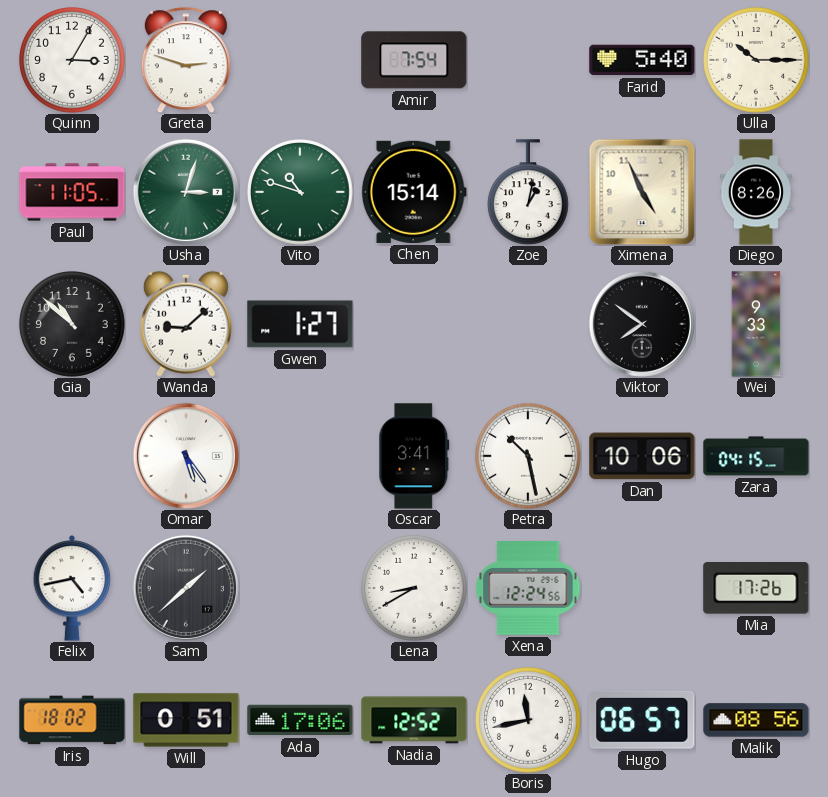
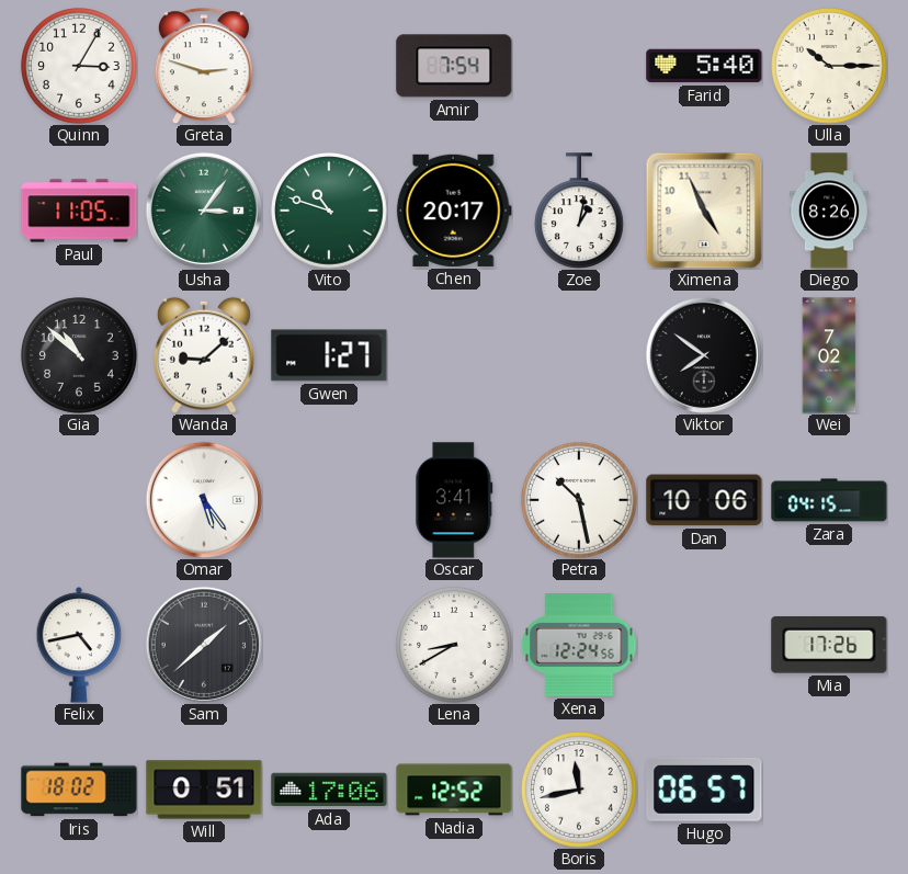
Usha: 3:03 -> 3:06 (204, 211)
Chen: 15:14 -> 20:17 (454, 211)
Wei: 9:33 -> 7:02 (829, 355)
Malik: 08:56 -> none (756, 720)
